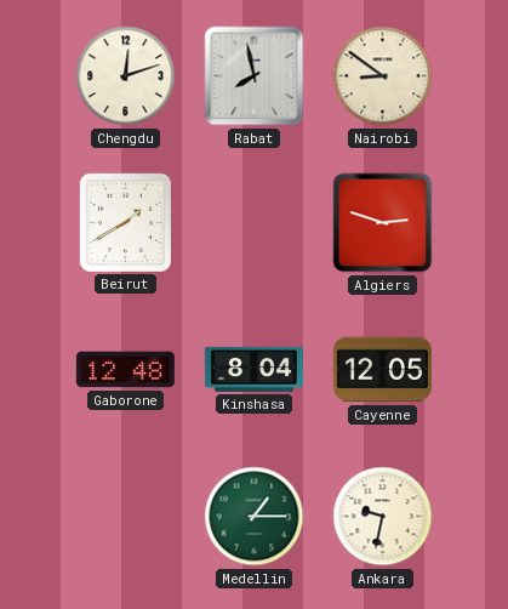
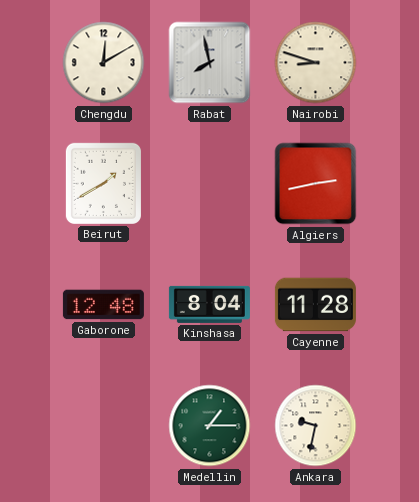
Chengdu: 12:12 -> 12:10 (104, 63)
Nairobi: 8:51 -> 8:48 (316, 63)
Algiers: 2:48 -> 2:43 (316, 184)
Cayenne: 12:05 -> 11:28 (315, 305)
